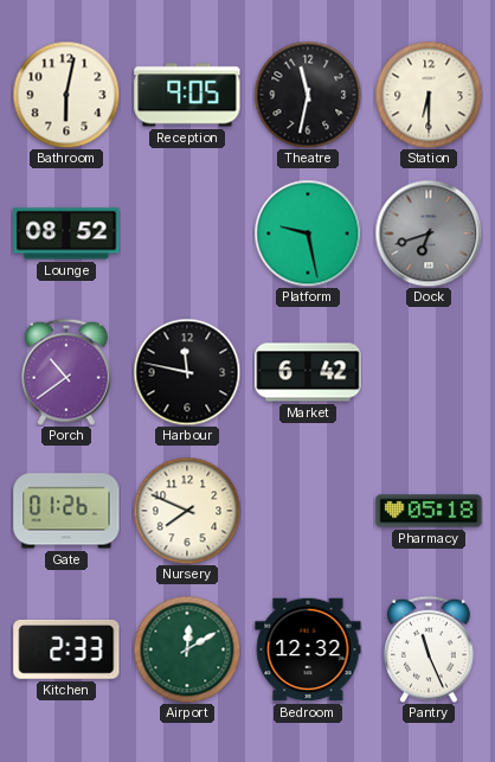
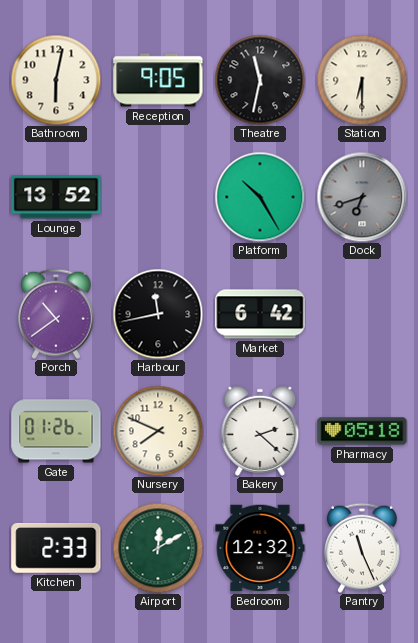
Lounge: 08:52 -> 13:52 (56, 197)
Platform: 9:28 -> 10:25 (260, 197)
Harbour: 11:47 -> 11:43 (158, 314)
Bakery: none -> 2:22 (260, 431)
